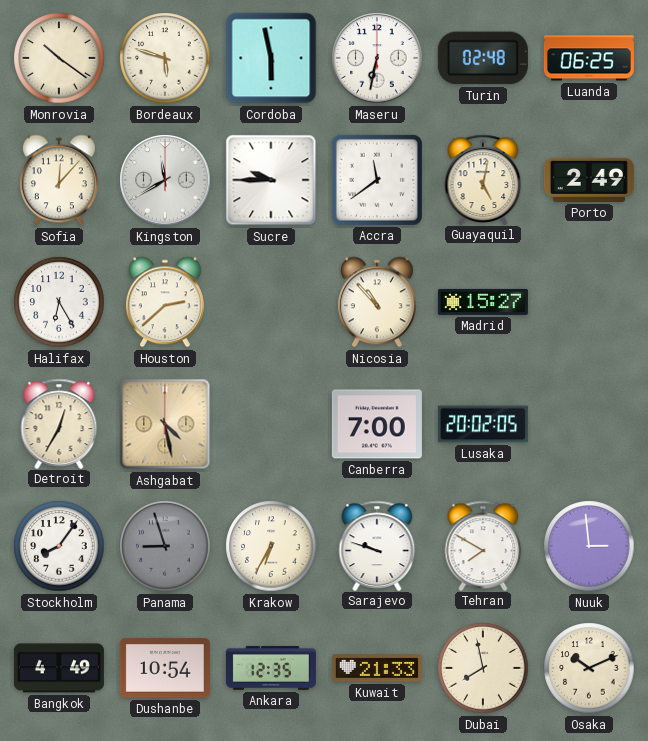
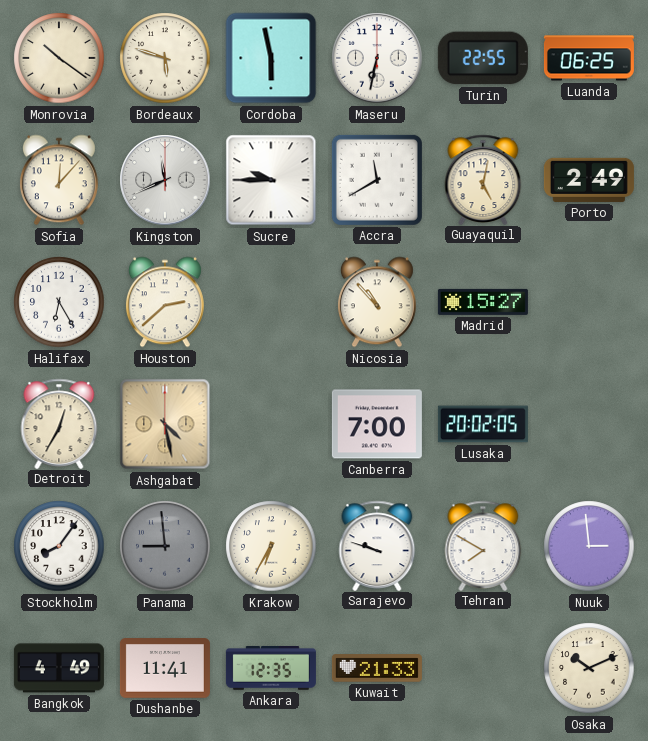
Turin: 02:48 -> 22:55 (483, 58)
Kingston: 11:40 -> 11:41 (165, 180)
Accra: 11:39 -> 11:40 (377, 180)
Panama: 8:57 -> 8:59 (165, 546)
Dushanbe: 10:54 -> 11:41 (165, 668)
Dubai: 7:58 -> none (483, 668)
